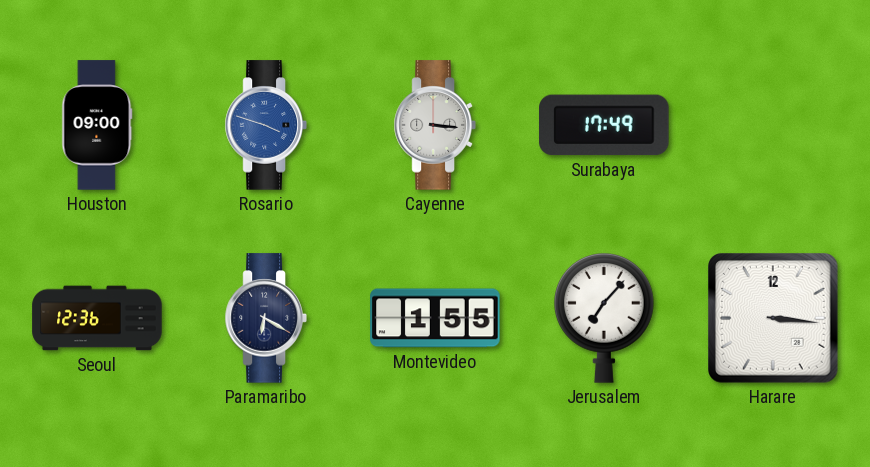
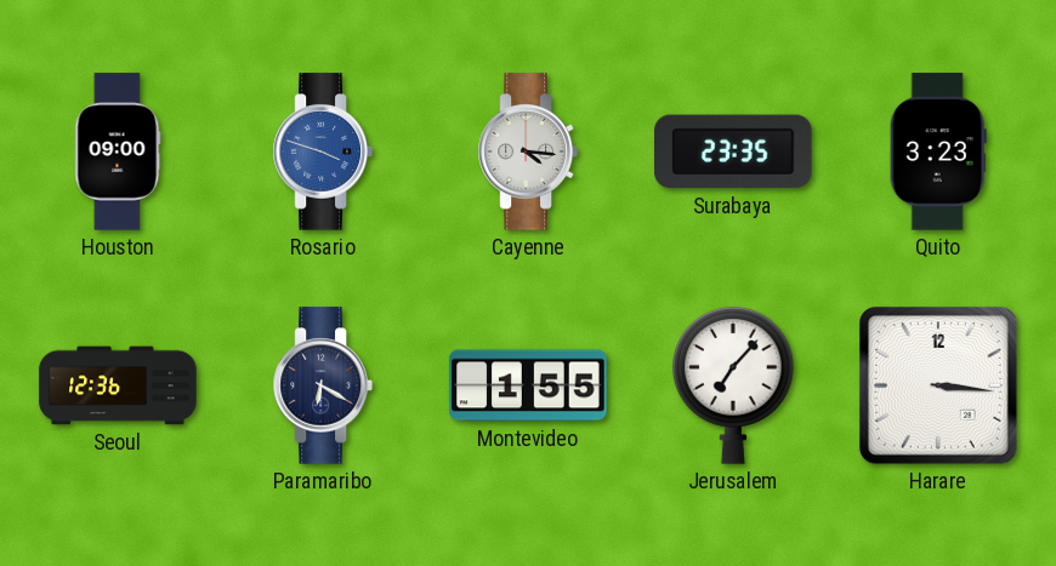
Cayenne: 3:16 -> 4:16 (528, 151)
Surabaya: 17:49 -> 23:35 (733, 151)
Quito: none -> 3:23 (938, 151)
